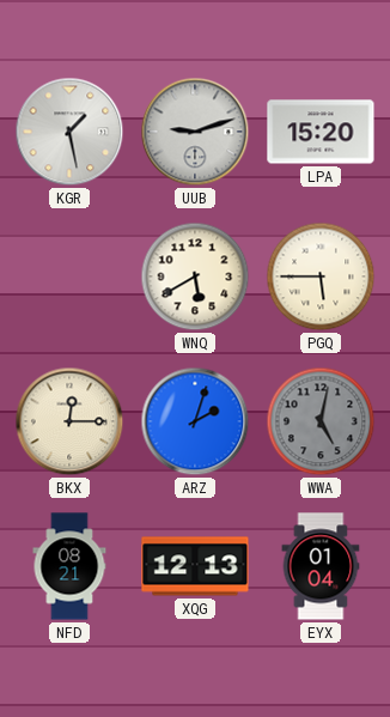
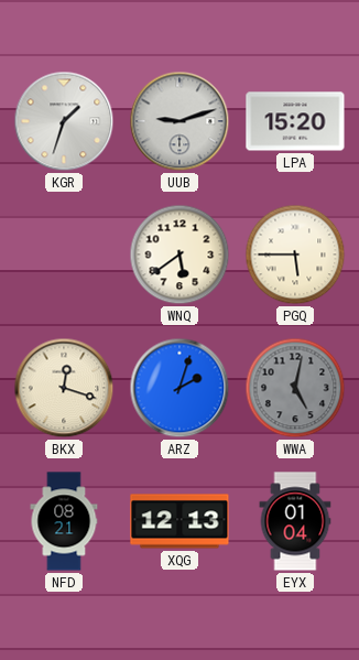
KGR: 1:28 -> 1:33 (64, 121)
WNQ: 5:40 -> 5:39 (179, 255)
BKX: 12:15 -> 12:18 (64, 388)
